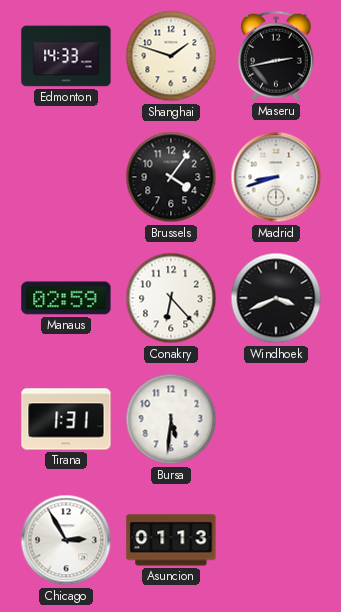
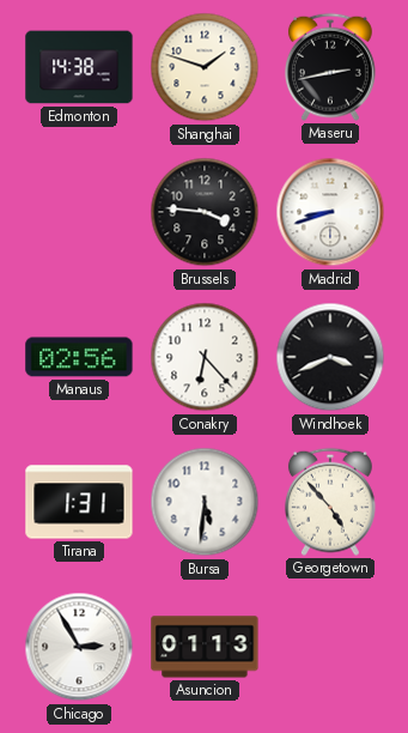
Edmonton: 14:33 -> 14:38 (79, 67)
Brussels: 4:06 -> 3:46 (205, 212)
Manaus: 02:59 -> 02:56 (79, 357)
Georgetown: none -> 4:53 (330, 502)
